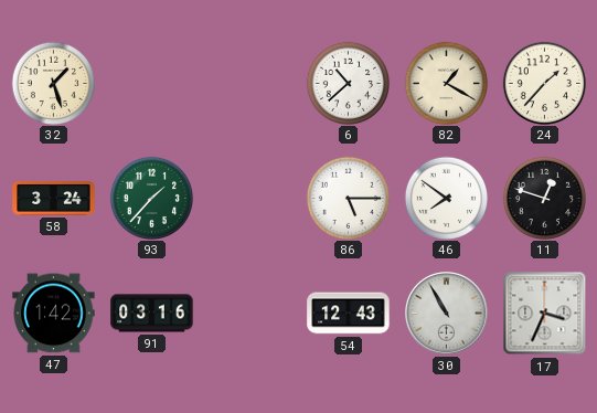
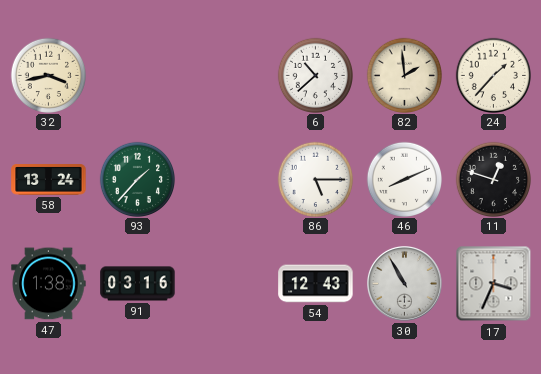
32: 1:27 -> 3:43 (48, 75)
82: 1:20 -> 1:59 (404, 75)
58: 3:24 -> 13:24 (49, 180)
46: 7:51 -> 8:11 (404, 179)
47: 1:42 -> 1:38 (49, 284)
